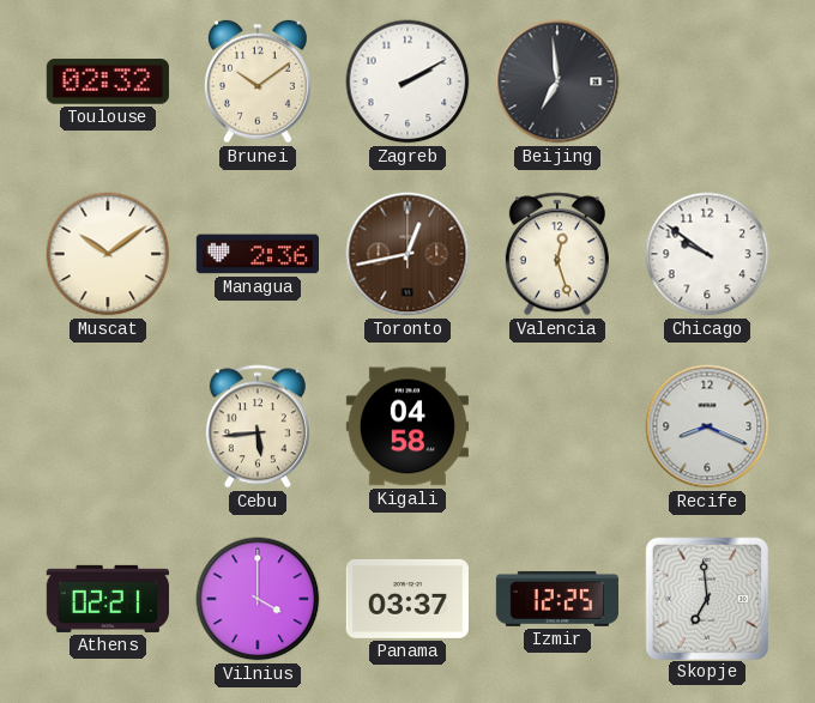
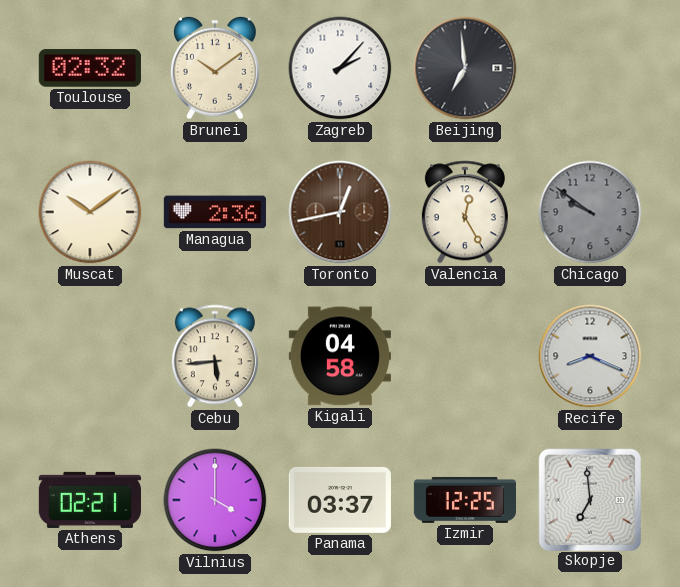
Zagreb: 2:10 -> 2:07 (340, 68)
Valencia: 12:27 -> 12:25 (465, 212)
Chicago dial: white -> grey (590, 212)
